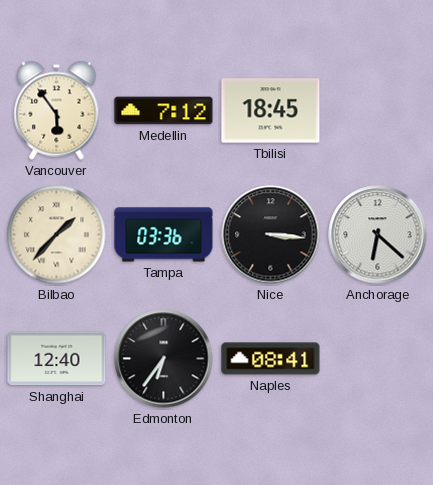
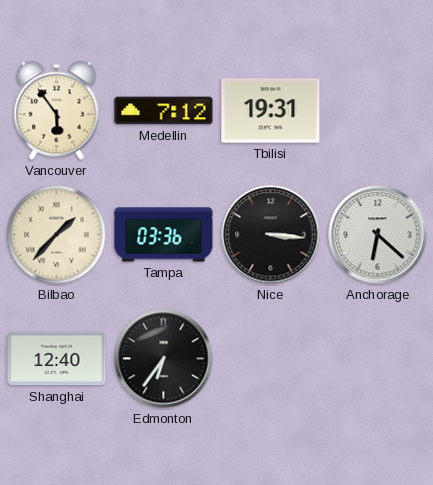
Tbilisi: 18:45 -> 19:31 (271, 111)
Naples: 08:41 -> none (271, 359)
